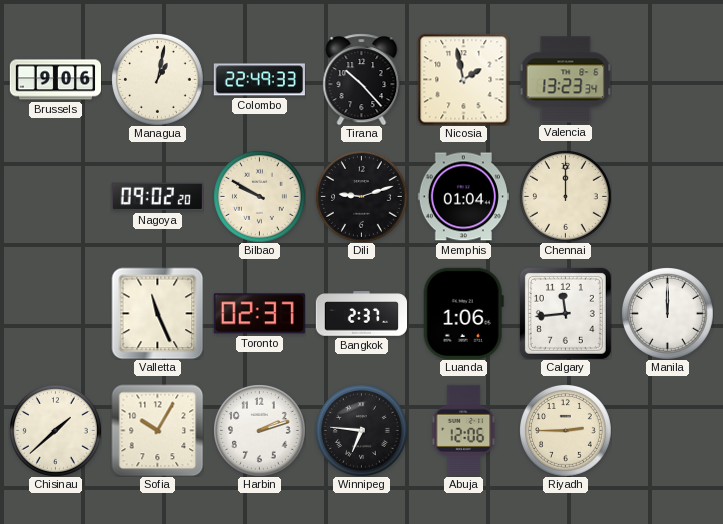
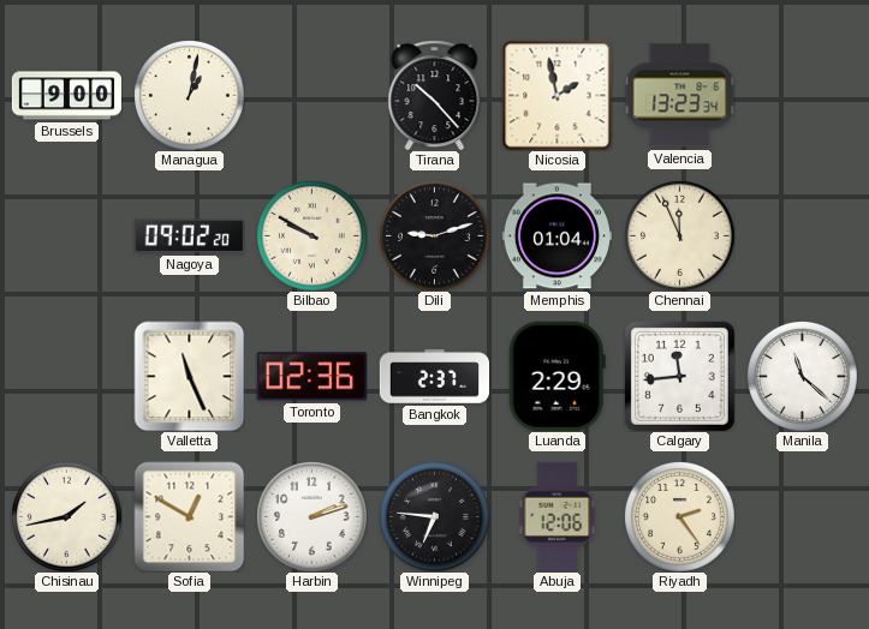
Brussels: 9:06 -> 9:00 (66, 96)
Colombo: 22:49 -> none (259, 80)
Chennai: 12:00 -> 11:56 (680, 236)
Toronto: 02:37 -> 02:36 (311, 377)
Luanda: 1:06 -> 2:29 (556, 376)
Manila: 12:00 -> 11:22 (803, 377)
Chisinau: 1:38 -> 1:43 (67, 517)
Sofia: 10:05 -> 12:50 (189, 516)
Riyadh: 2:45 -> 2:24 (680, 517)
